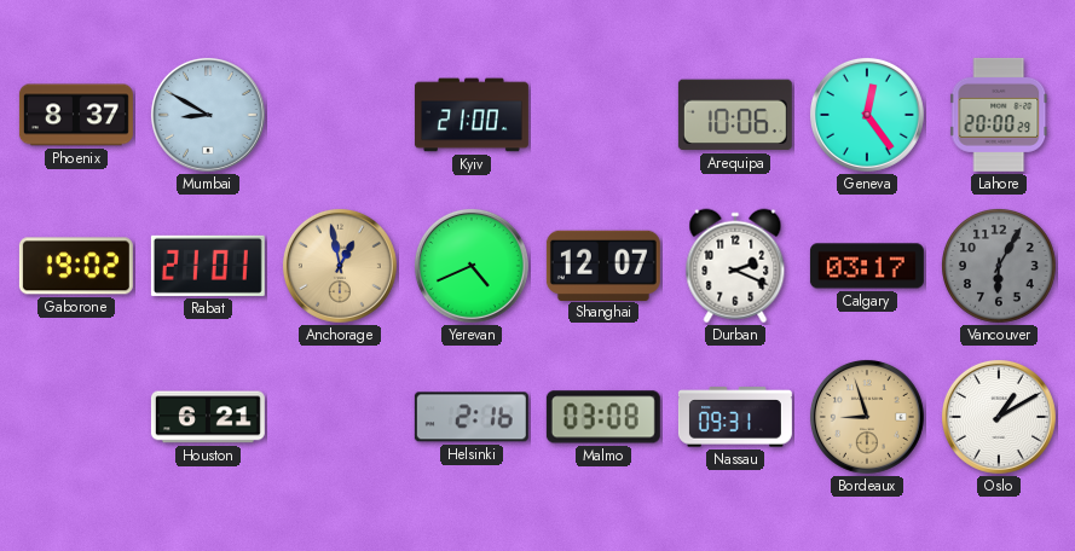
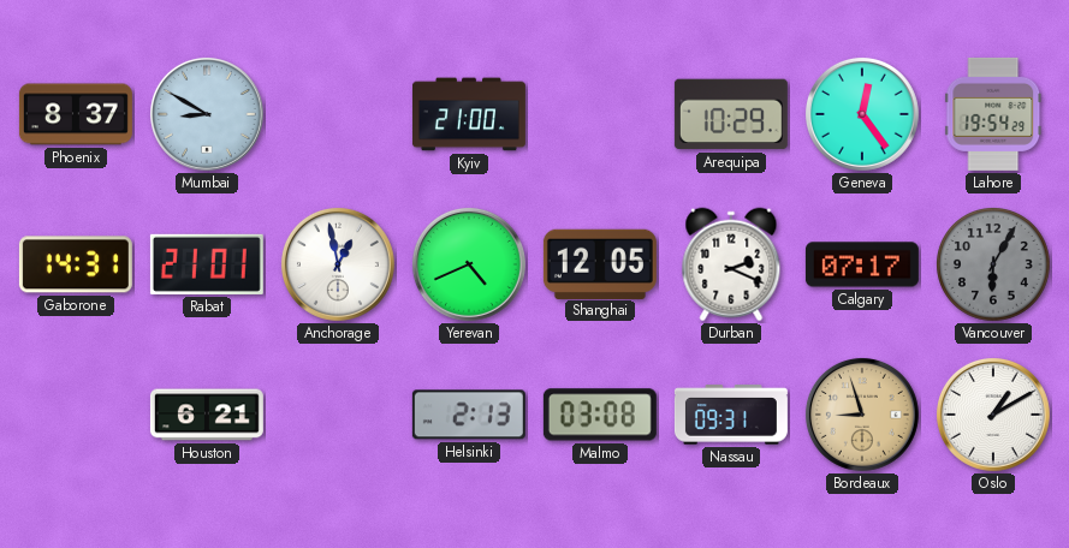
Arequipa: 10:06 -> 10:29 (731, 114)
Lahore: 20:00 -> 19:54 (993, 114)
Gaborone: 19:02 -> 14:31 (76, 264)
Anchorage dial: champagne -> white (338, 264)
Shanghai: 12:07 -> 12:05 (600, 263)
Calgary: 03:17 -> 07:17 (862, 264)
Helsinki: 2:16 -> 2:13 (469, 415)
